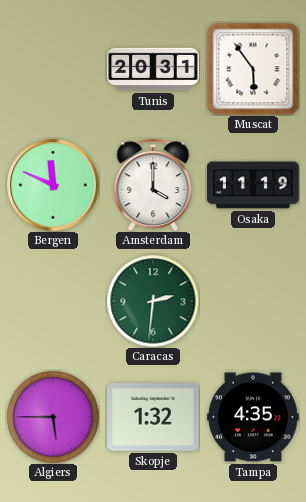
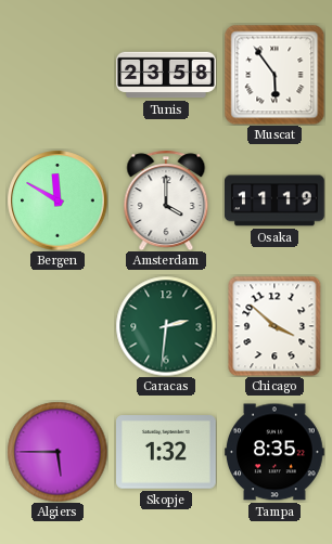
Tunis: 20:31 -> 23:58 (166, 75)
Bergen: 11:49 -> 11:50 (58, 200)
Chicago: none -> 3:52 (274, 326)
Tampa: 4:35 -> 8:35 (274, 452)
